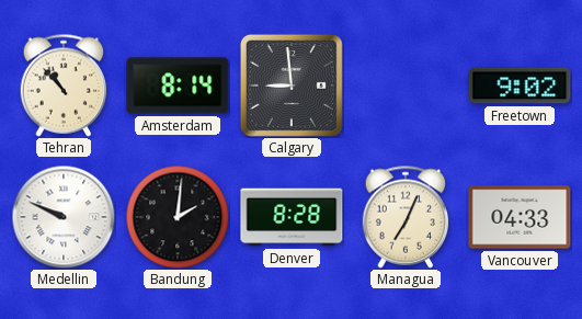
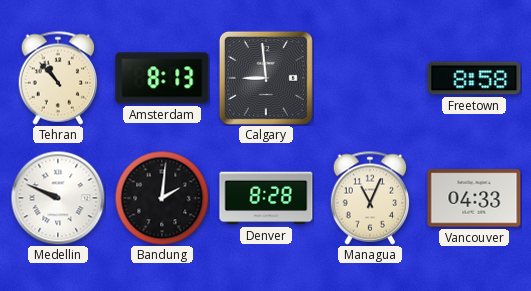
Amsterdam: 8:14 -> 8:13 (162, 78)
Freetown: 9:02 -> 8:58 (474, 78)
Managua: 7:04 -> 11:04 (370, 198)
